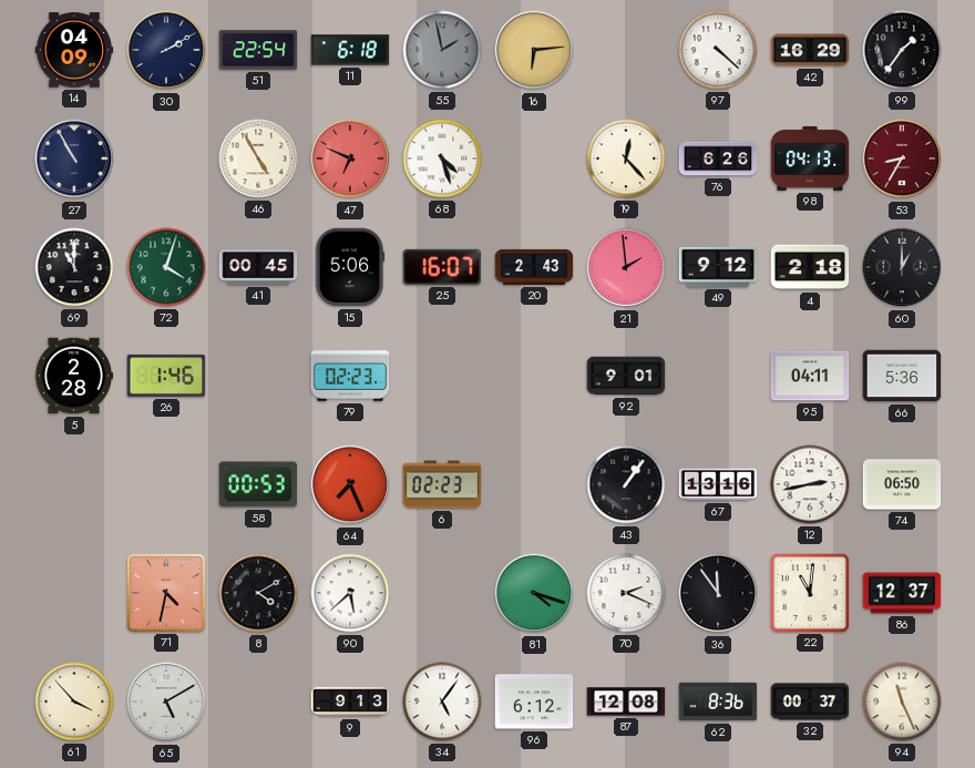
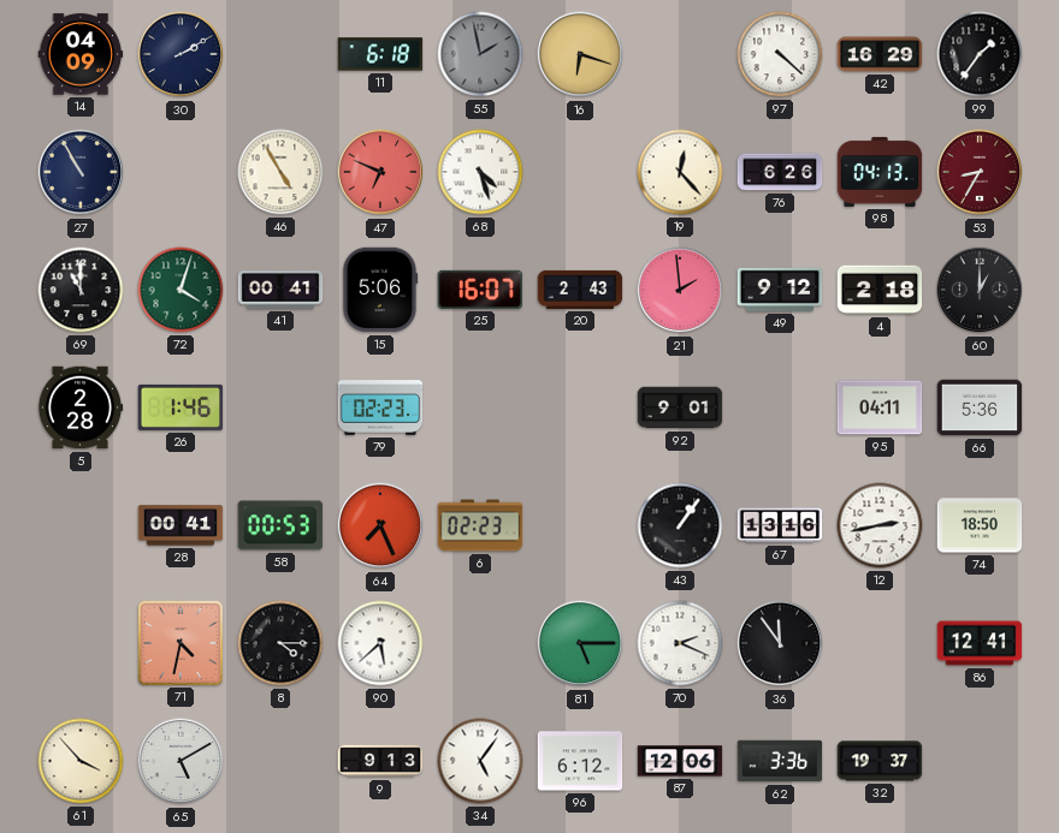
51: 22:54 -> none (258, 50)
16: 6:14 -> 6:18 (580, 54)
41: 00:45 -> 00:41 (280, 290)
28: none -> 00:41 (181, 525)
74: 06:50 -> 18:50 (980, 525)
8: 4:10 -> 4:15 (280, 643)
81: 4:18 -> 5:15 (580, 643)
22: 11:01 -> none (809, 592)
86: 12:37 -> 12:41 (980, 643)
87: 12:08 -> 12:06 (680, 761)
62: 8:36 -> 3:36 (780, 761)
32: 00:37 -> 19:37 (880, 761)
94: 11:26 -> none (902, 702)
